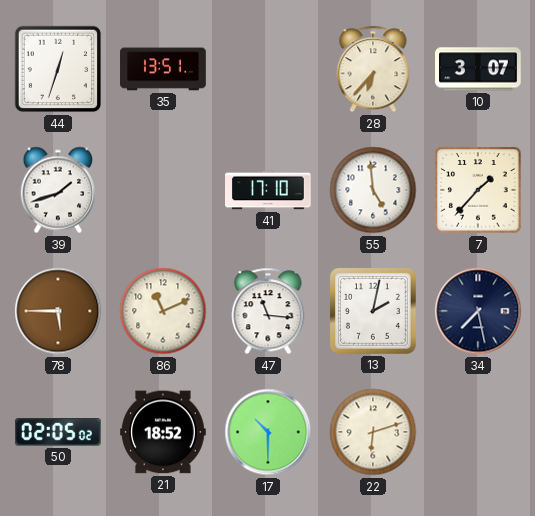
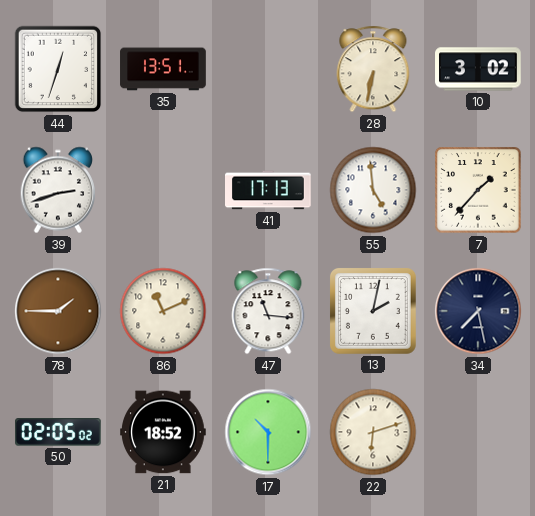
28: 6:37 -> 6:32 (373, 69)
10: 3:07 -> 3:02 (478, 69)
39: 1:42 -> 2:42 (57, 190)
41: 17:10 -> 17:13 (268, 190)
78: 5:45 -> 1:45 (58, 311)
